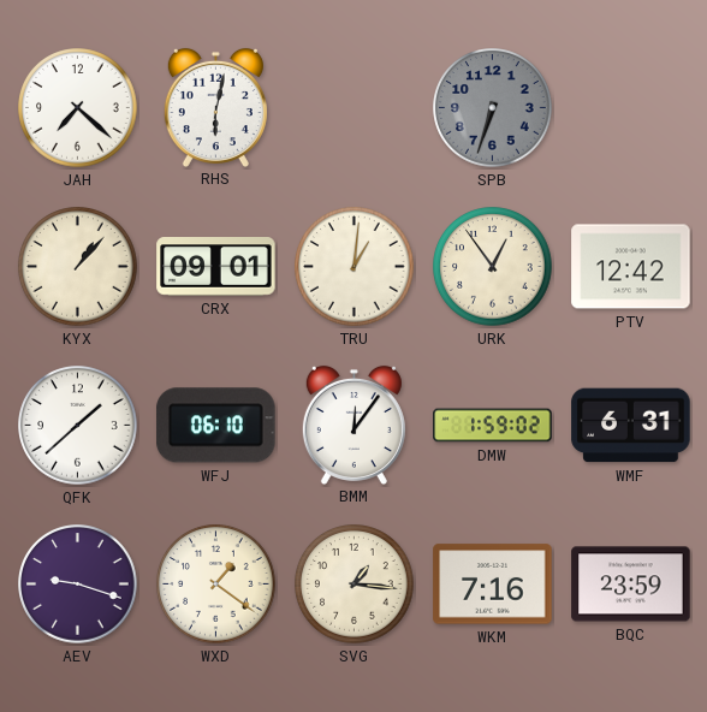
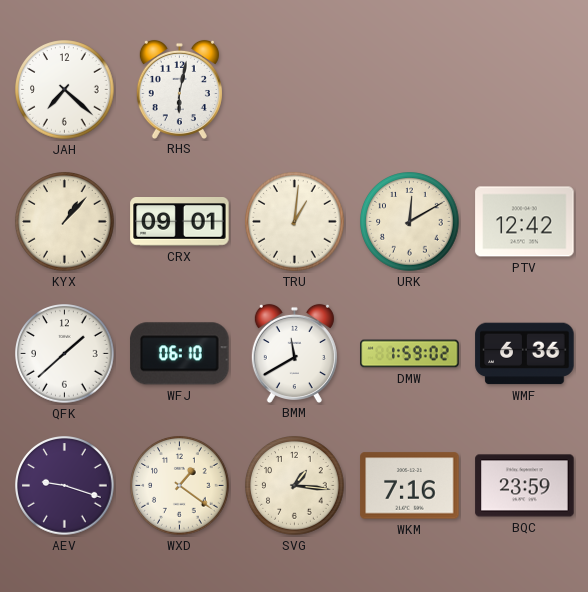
SPB: 6:33 -> none (493, 108)
URK: 12:54 -> 12:10 (410, 222)
BMM: 12:06 -> 11:40 (294, 353)
WMF: 6:31 -> 6:36 (525, 354)
